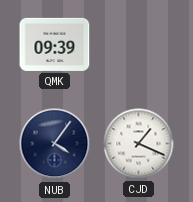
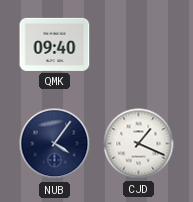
QMK: 09:39 -> 09:40 (55, 44)
